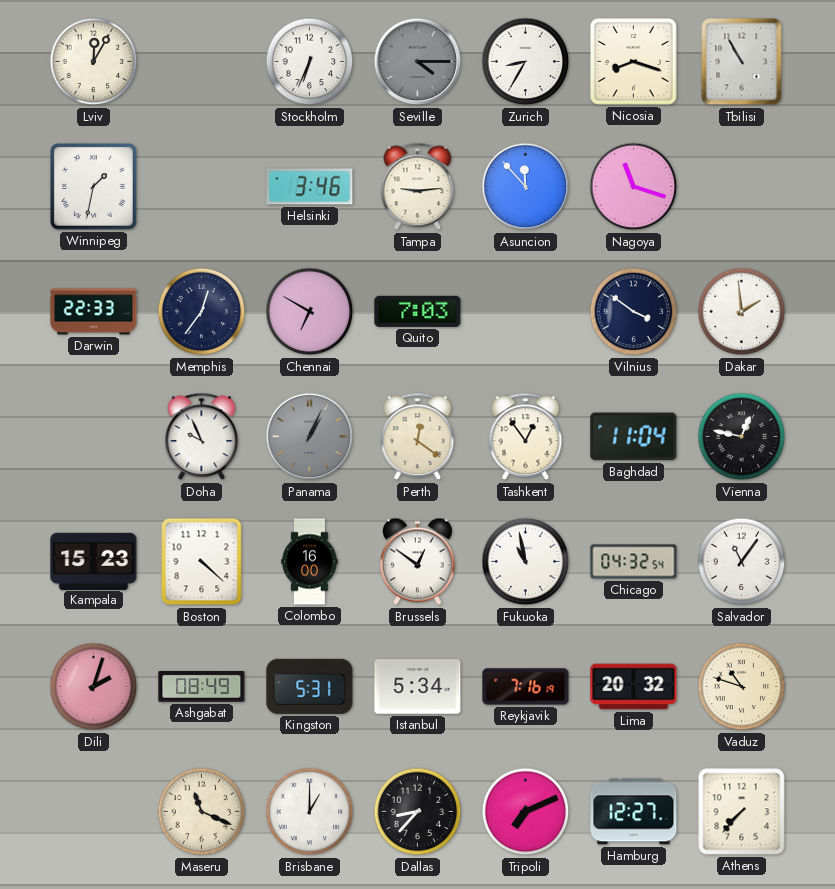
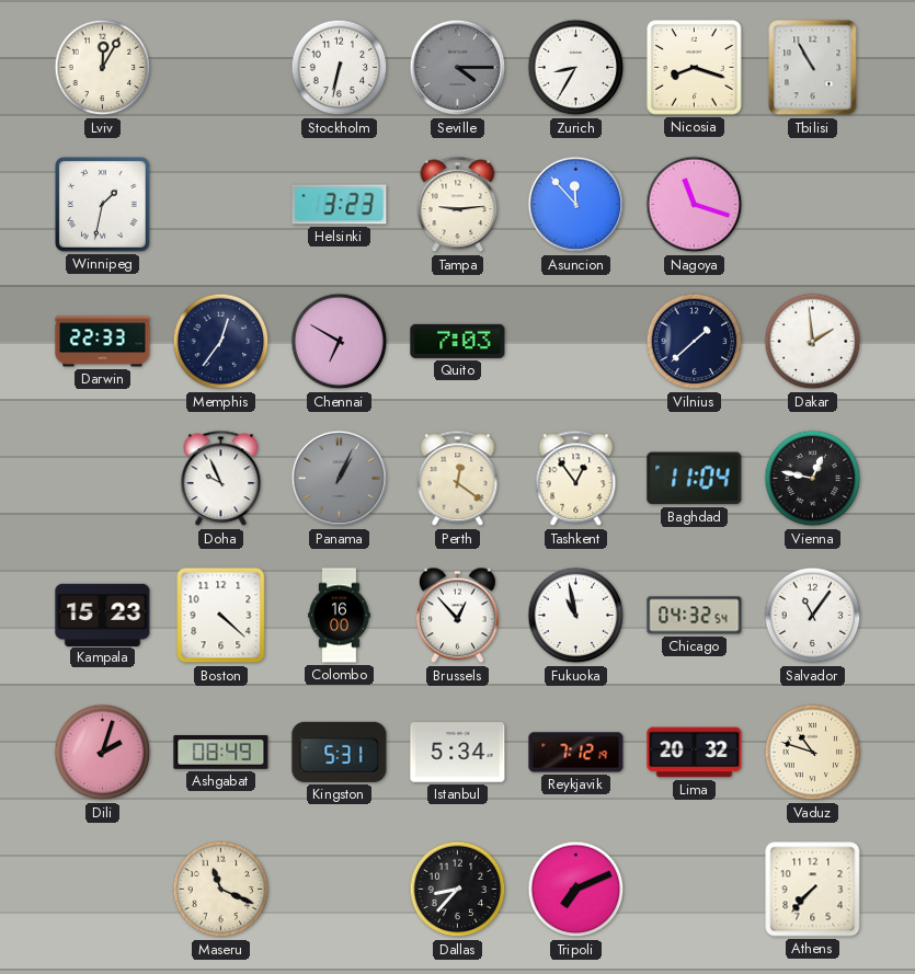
Stockholm: 6:34 -> 6:32 (340, 68)
Helsinki: 3:46 -> 3:23 (340, 205)
Vilnius: 3:51 -> 1:38 (695, 342)
Brussels: 12:51 -> 12:53 (457, 616)
Reykjavik: 7:16 -> 7:12 (576, 753)
Brisbane: 1:00 -> none (310, 812)
Hamburg: 12:27 -> none (634, 812)
